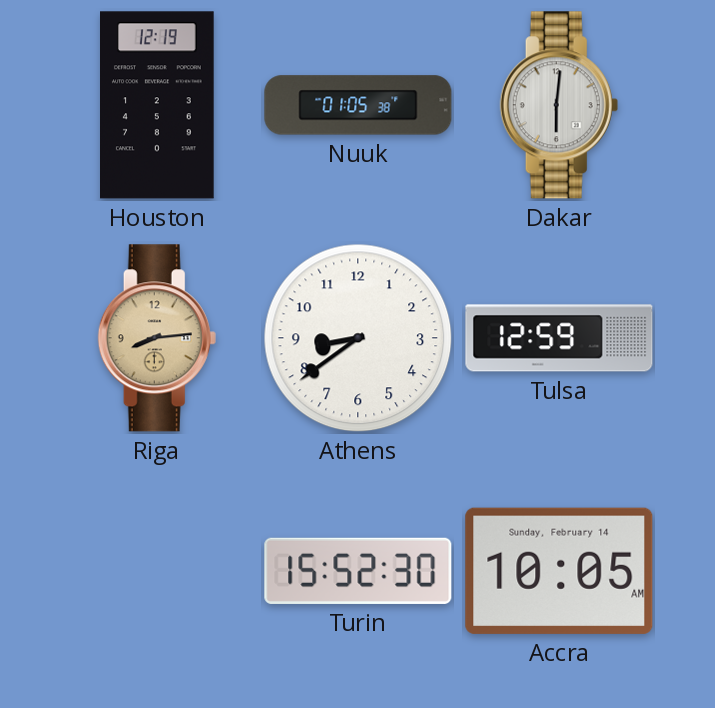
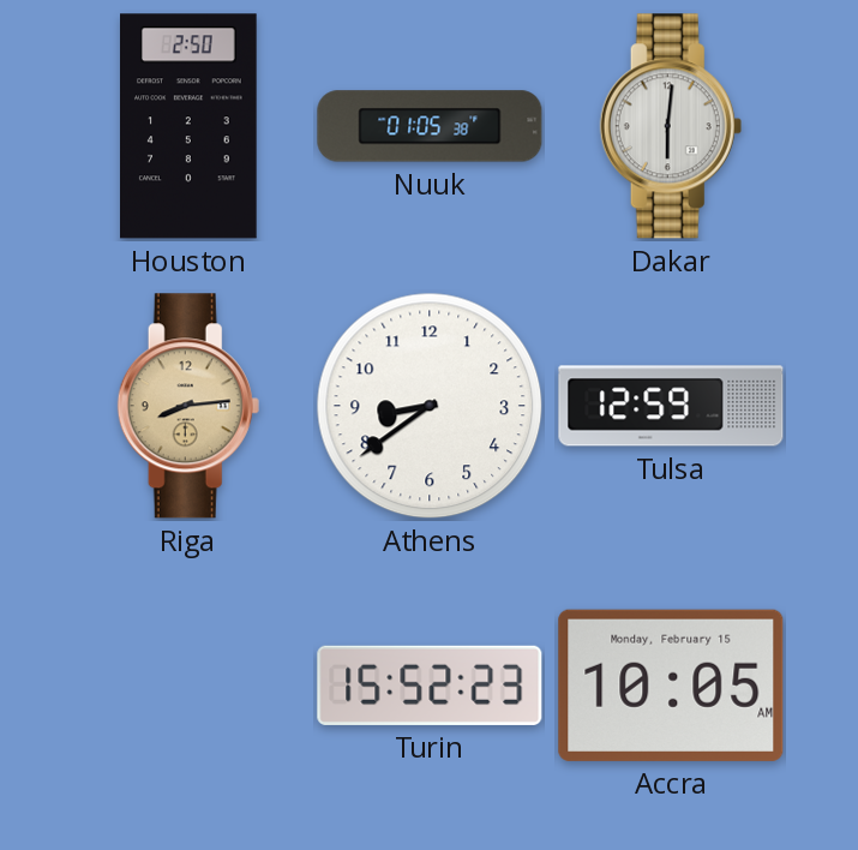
Houston: 12:19 -> 2:50 (190, 126)
Turin: 15:52:30 -> 15:52:23 (430, 686)
Accra date: Sunday, February 14 -> Monday, February 15 (671, 686)
